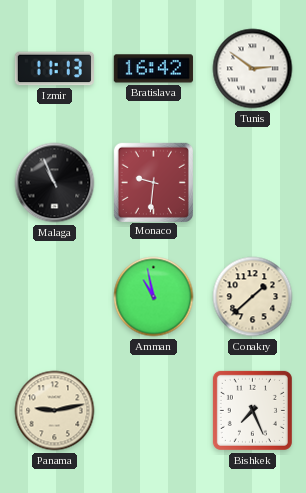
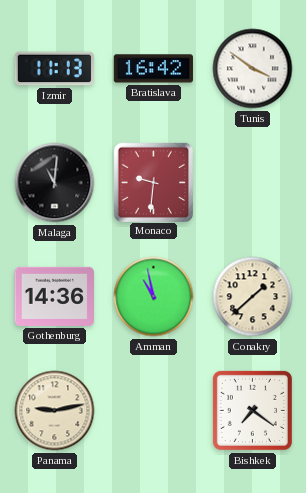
Tunis: 2:51 -> 3:51 (253, 69)
Malaga: 10:56 -> 11:01 (55, 183)
Gothenburg: none -> 14:36 (54, 296)
Bishkek: 7:26 -> 7:21 (252, 410)
